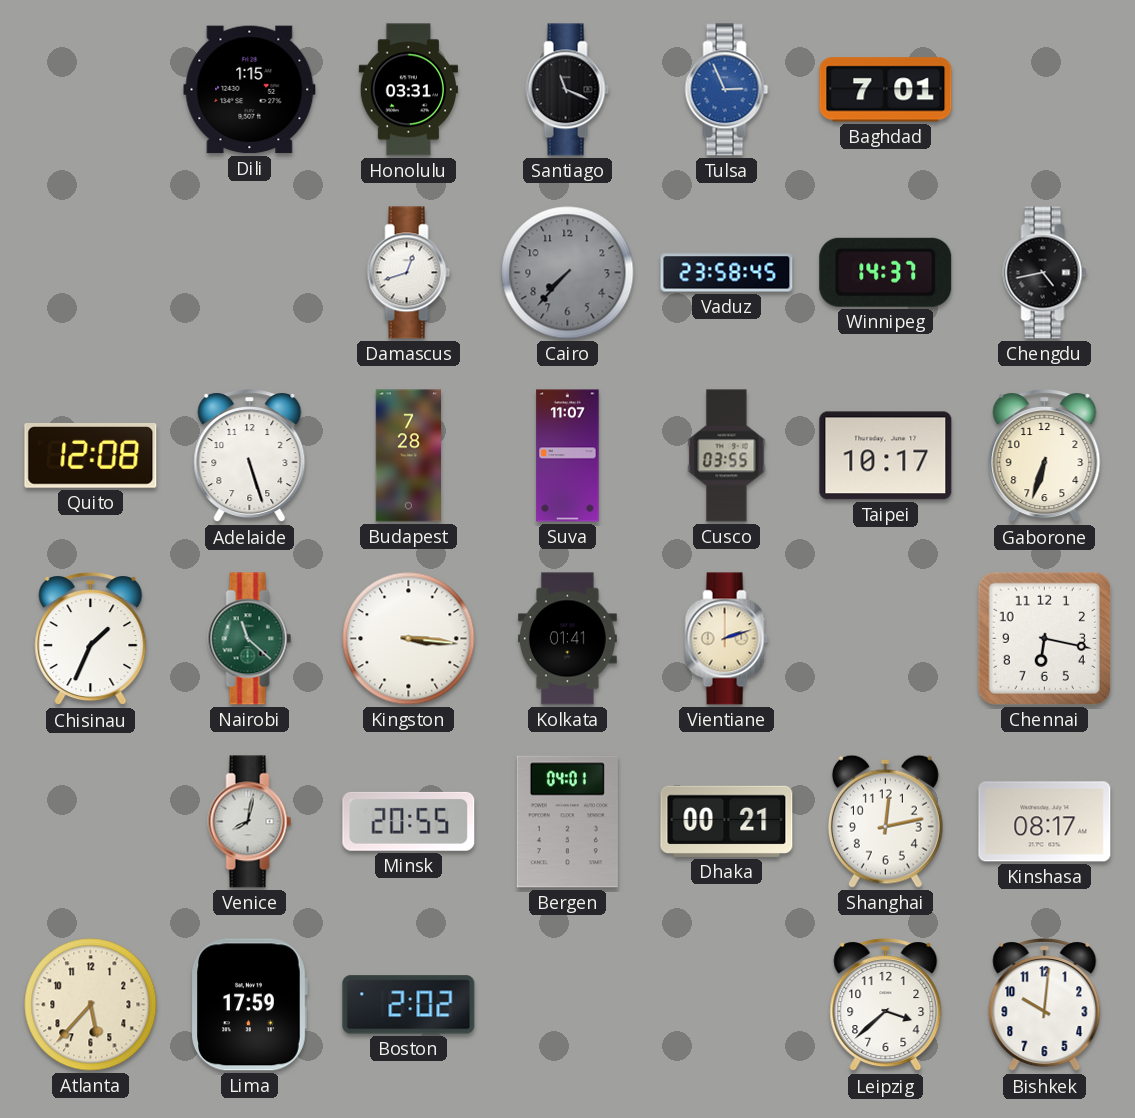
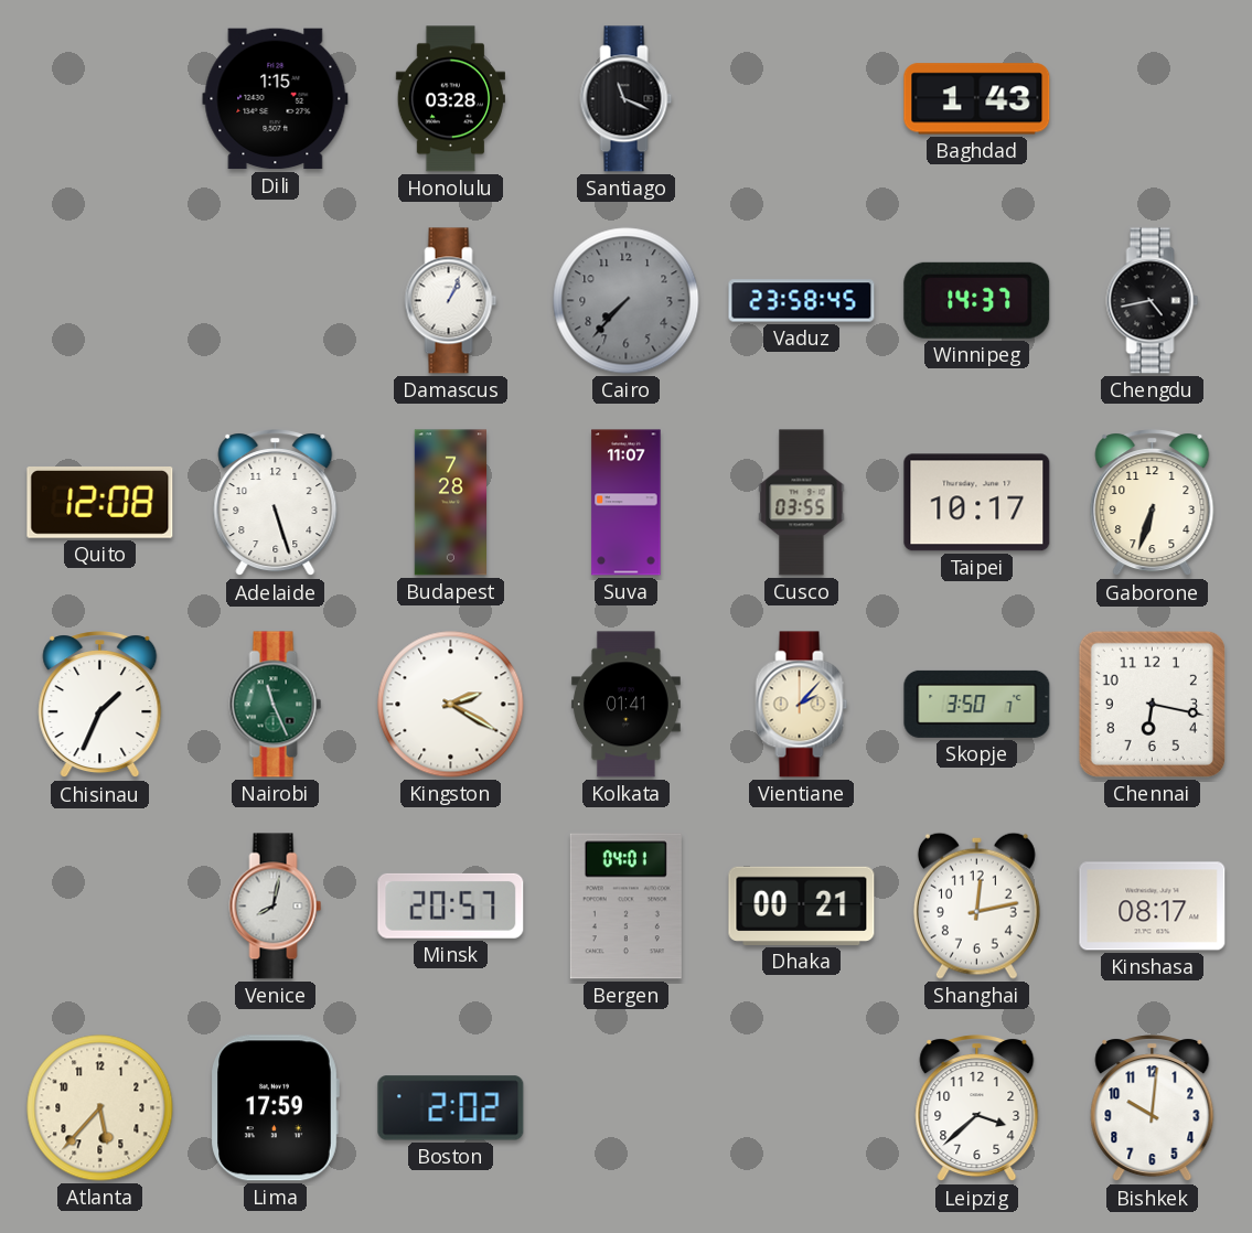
Honolulu: 03:31 -> 03:28 (450, 99)
Tulsa: 2:56 -> none (727, 90)
Baghdad: 7:01 -> 1:43 (977, 99)
Damascus: 12:42 -> 1:04 (451, 301)
Nairobi: 11:22 -> 11:26 (276, 705)
Kingston: 3:16 -> 2:20 (451, 705)
Vientiane: 2:12 -> 2:07 (802, 705)
Skopje: none -> 3:50 (977, 704)
Minsk: 20:55 -> 20:57 (451, 905)
